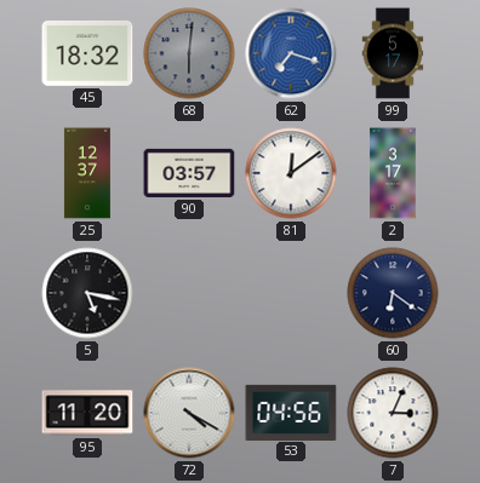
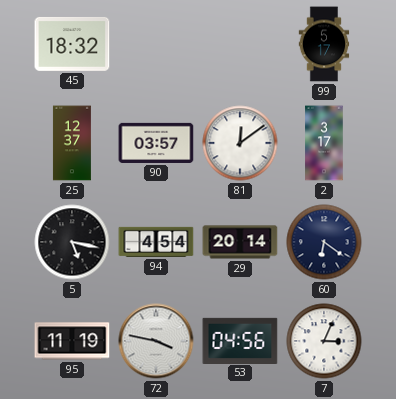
68: 6:01 -> none (189, 53)
62: 7:18 -> none (291, 53)
94: none -> 4:54 (156, 242)
29: none -> 20:14 (240, 242)
95: 11:20 -> 11:19 (72, 341)
72: 4:20 -> 3:47 (156, 341)
